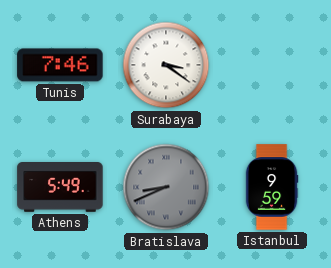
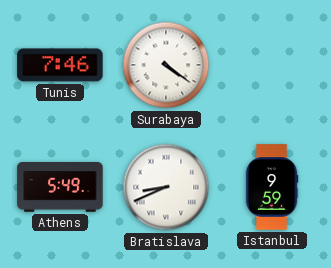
Surabaya: 3:21 -> 4:21 (166, 65)
Bratislava dial: grey -> white (166, 187)
